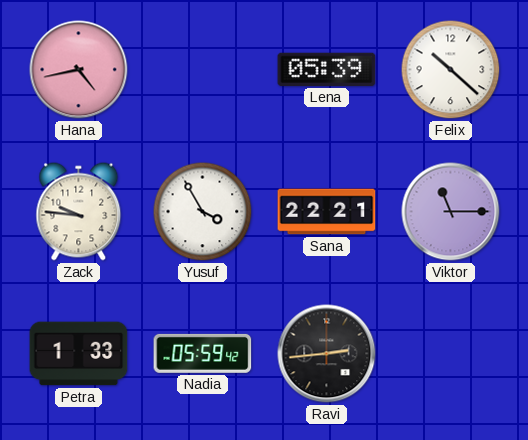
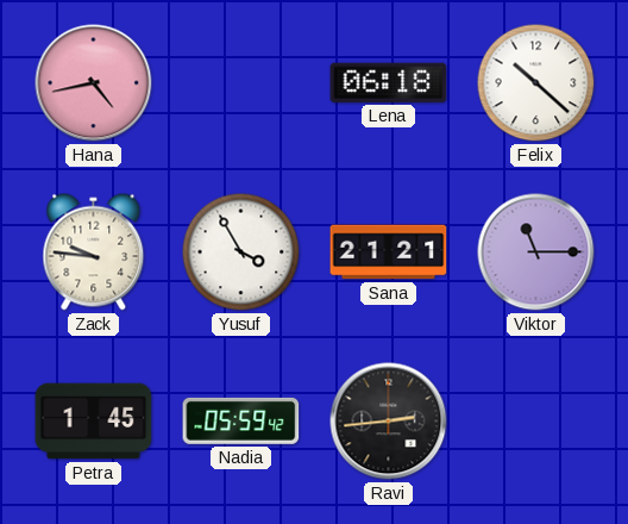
Lena: 05:39 -> 06:18 (389, 82)
Sana: 22:21 -> 21:21 (389, 252)
Petra: 1:33 -> 1:45 (94, 422)
